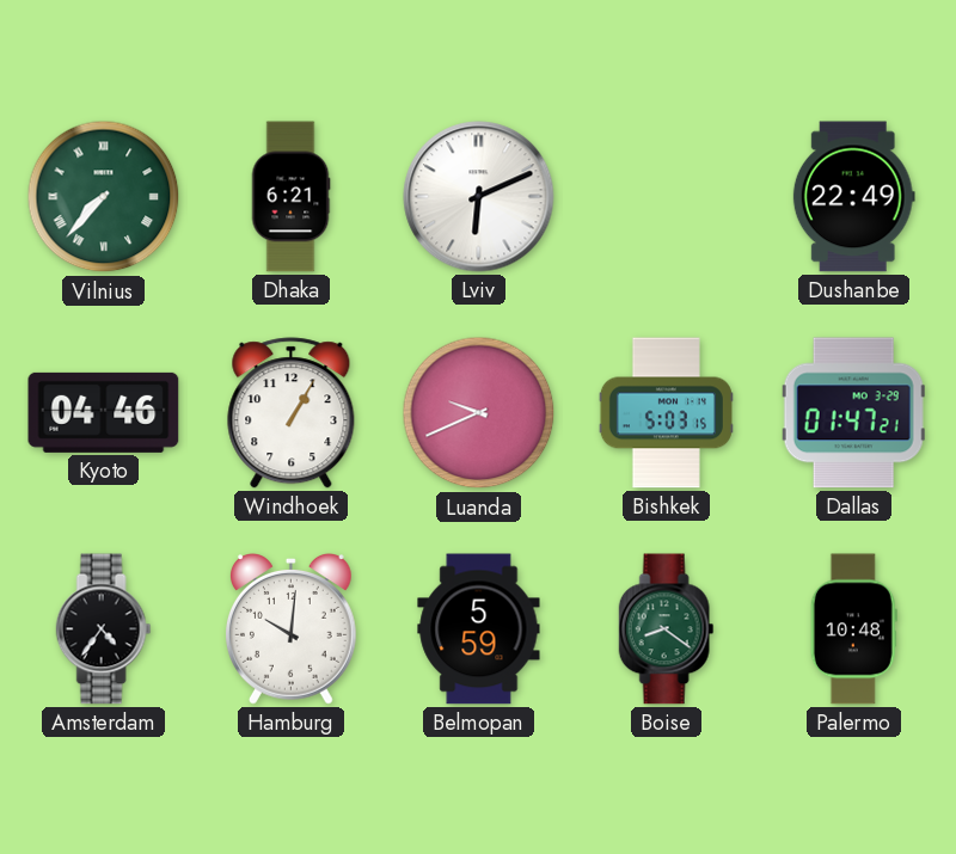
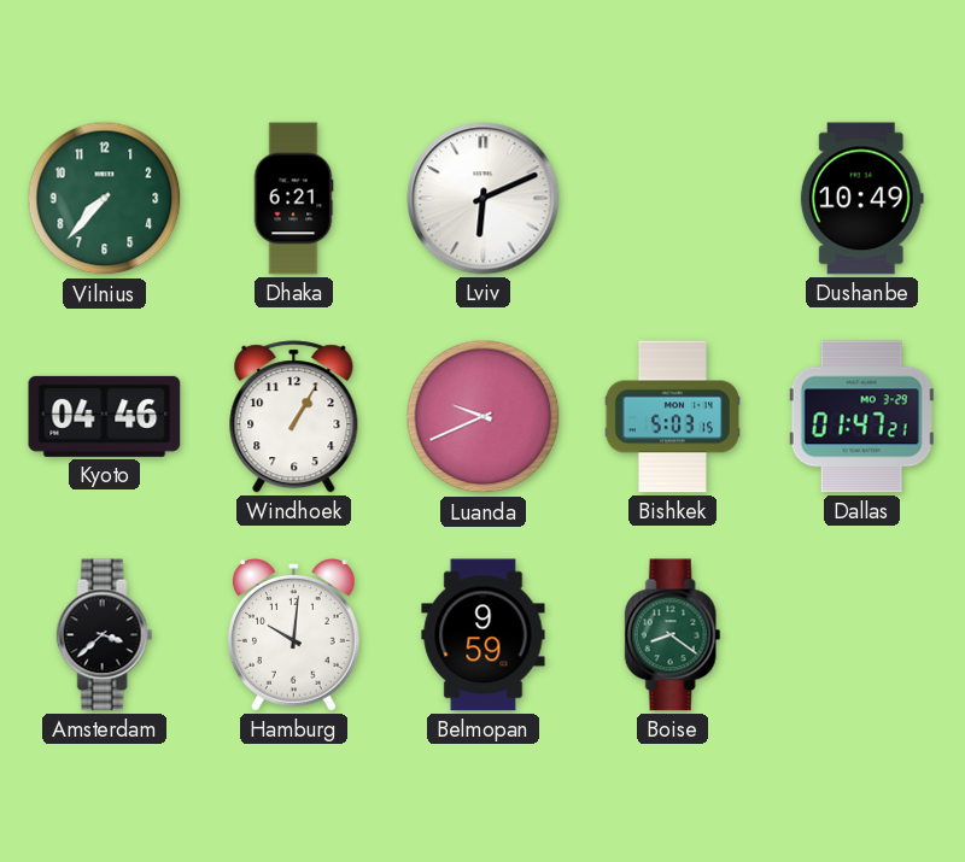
Vilnius numerals: Roman -> Arabic (105, 199)
Dushanbe: 22:49 -> 10:49 (861, 199)
Amsterdam: 4:36 -> 3:38 (105, 635)
Belmopan: 5:59 -> 9:59 (484, 635)
Palermo: 10:48 -> none (853, 629)
